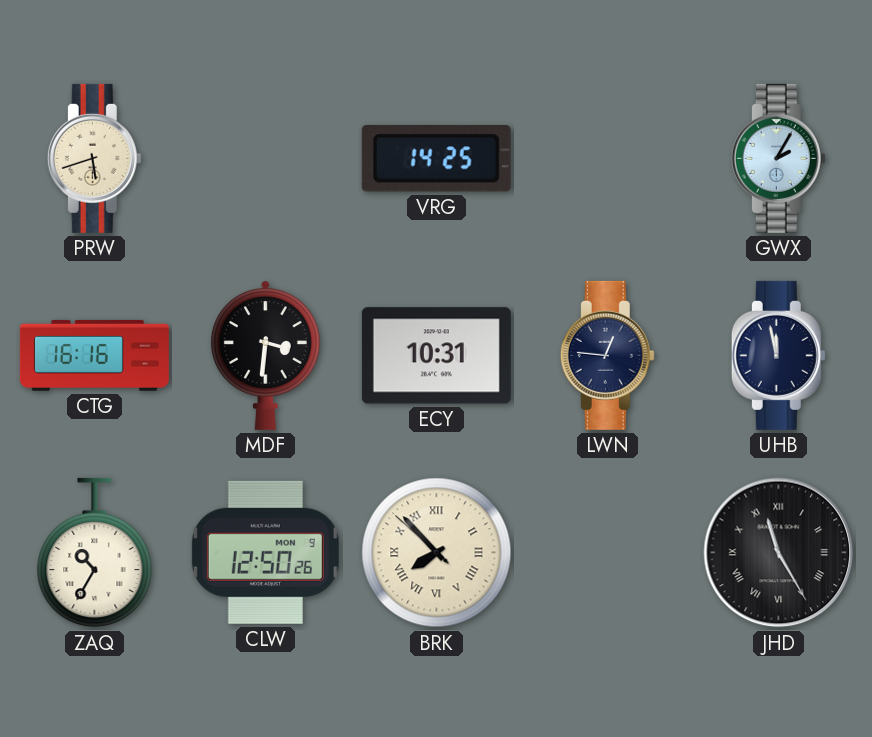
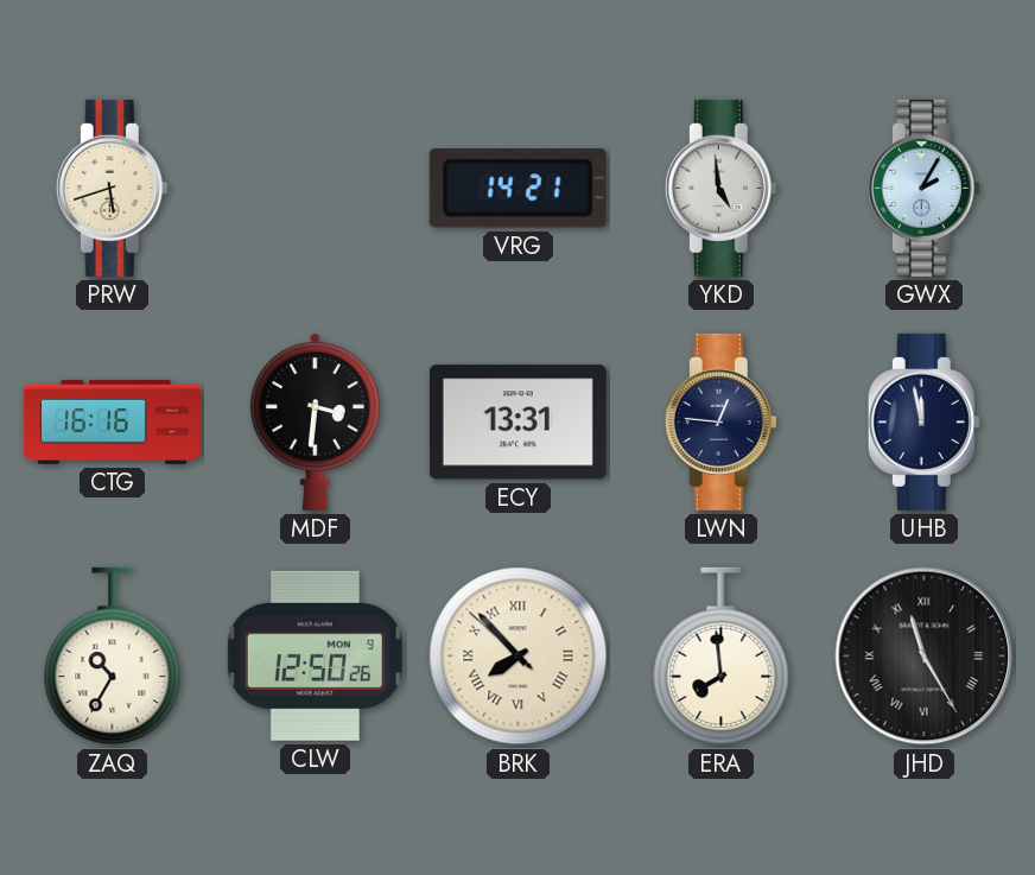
VRG: 14:25 -> 14:21 (517, 189)
YKD: none -> 4:59 (720, 188)
ECY: 10:31 -> 13:31 (517, 423)
ERA: none -> 7:59 (722, 657)
